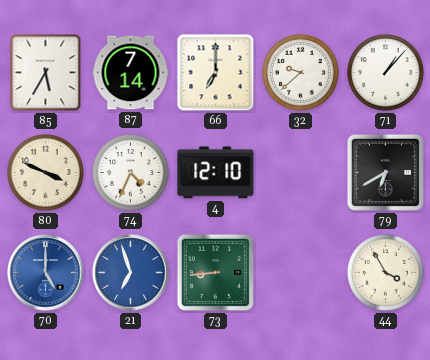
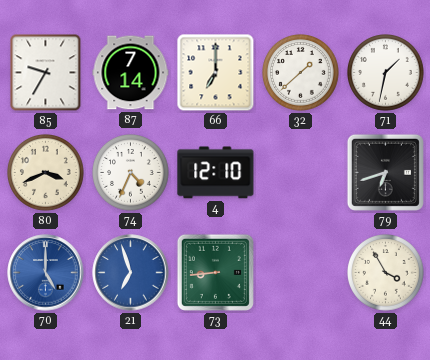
85: 5:35 -> 9:35 (46, 73)
32: 9:38 -> 1:38 (301, 73)
71: 1:07 -> 1:32 (386, 73)
80: 3:49 -> 3:41 (46, 173)
79: 6:40 -> 6:42 (385, 172)
